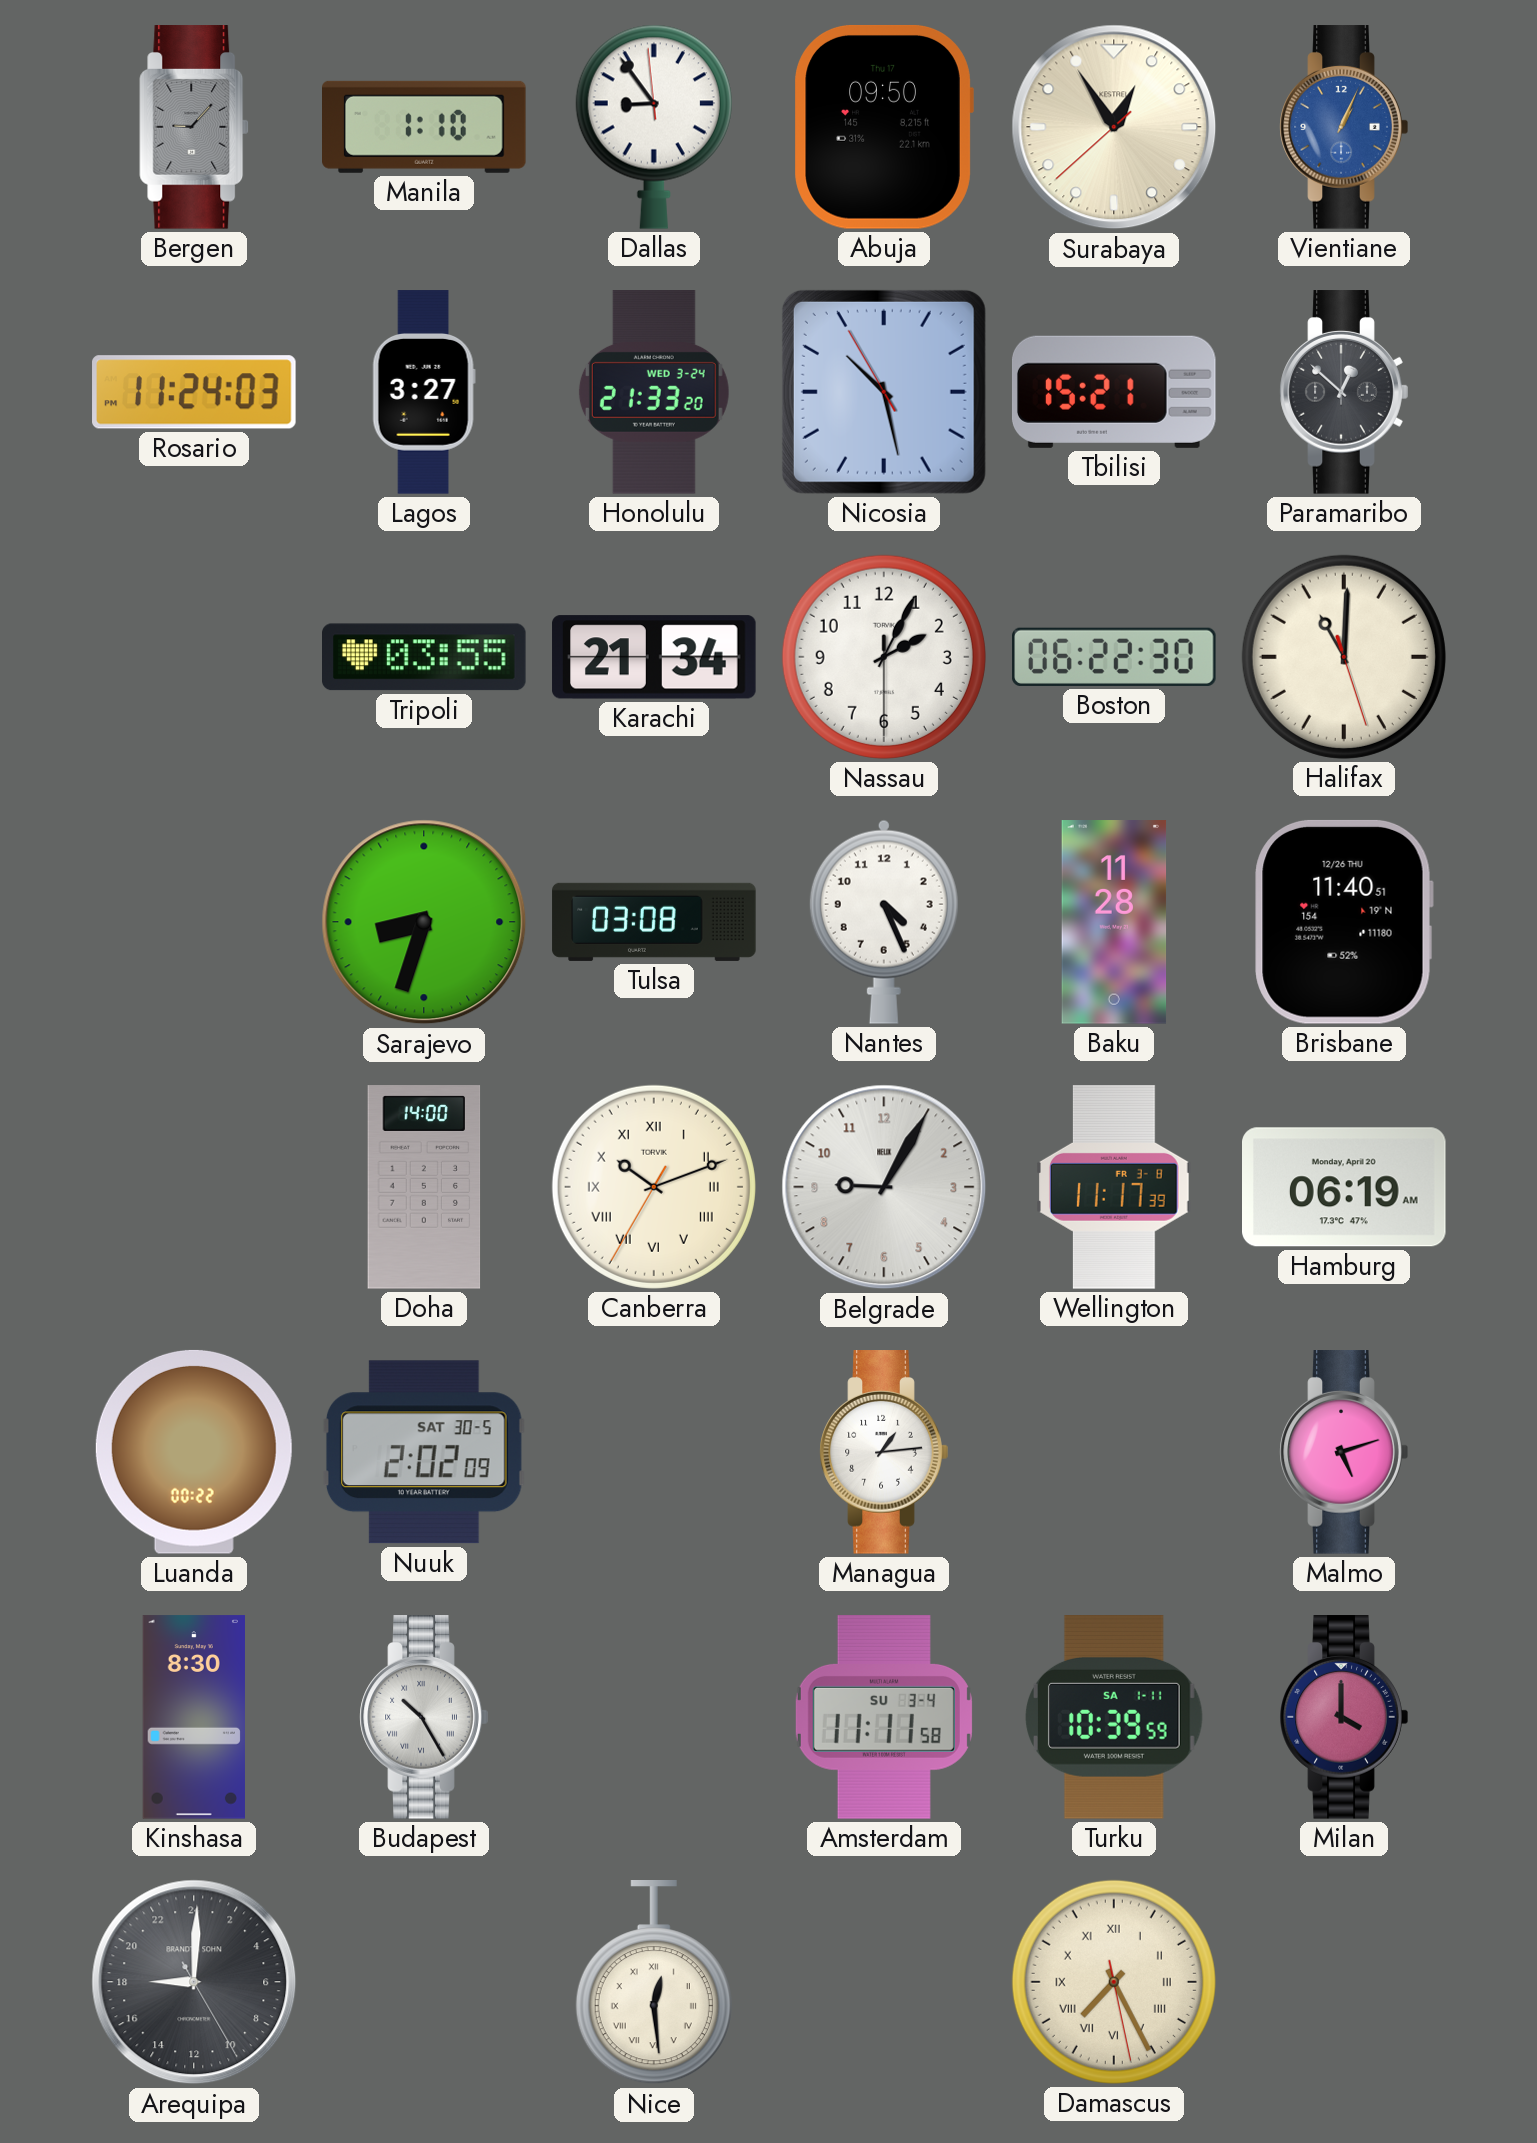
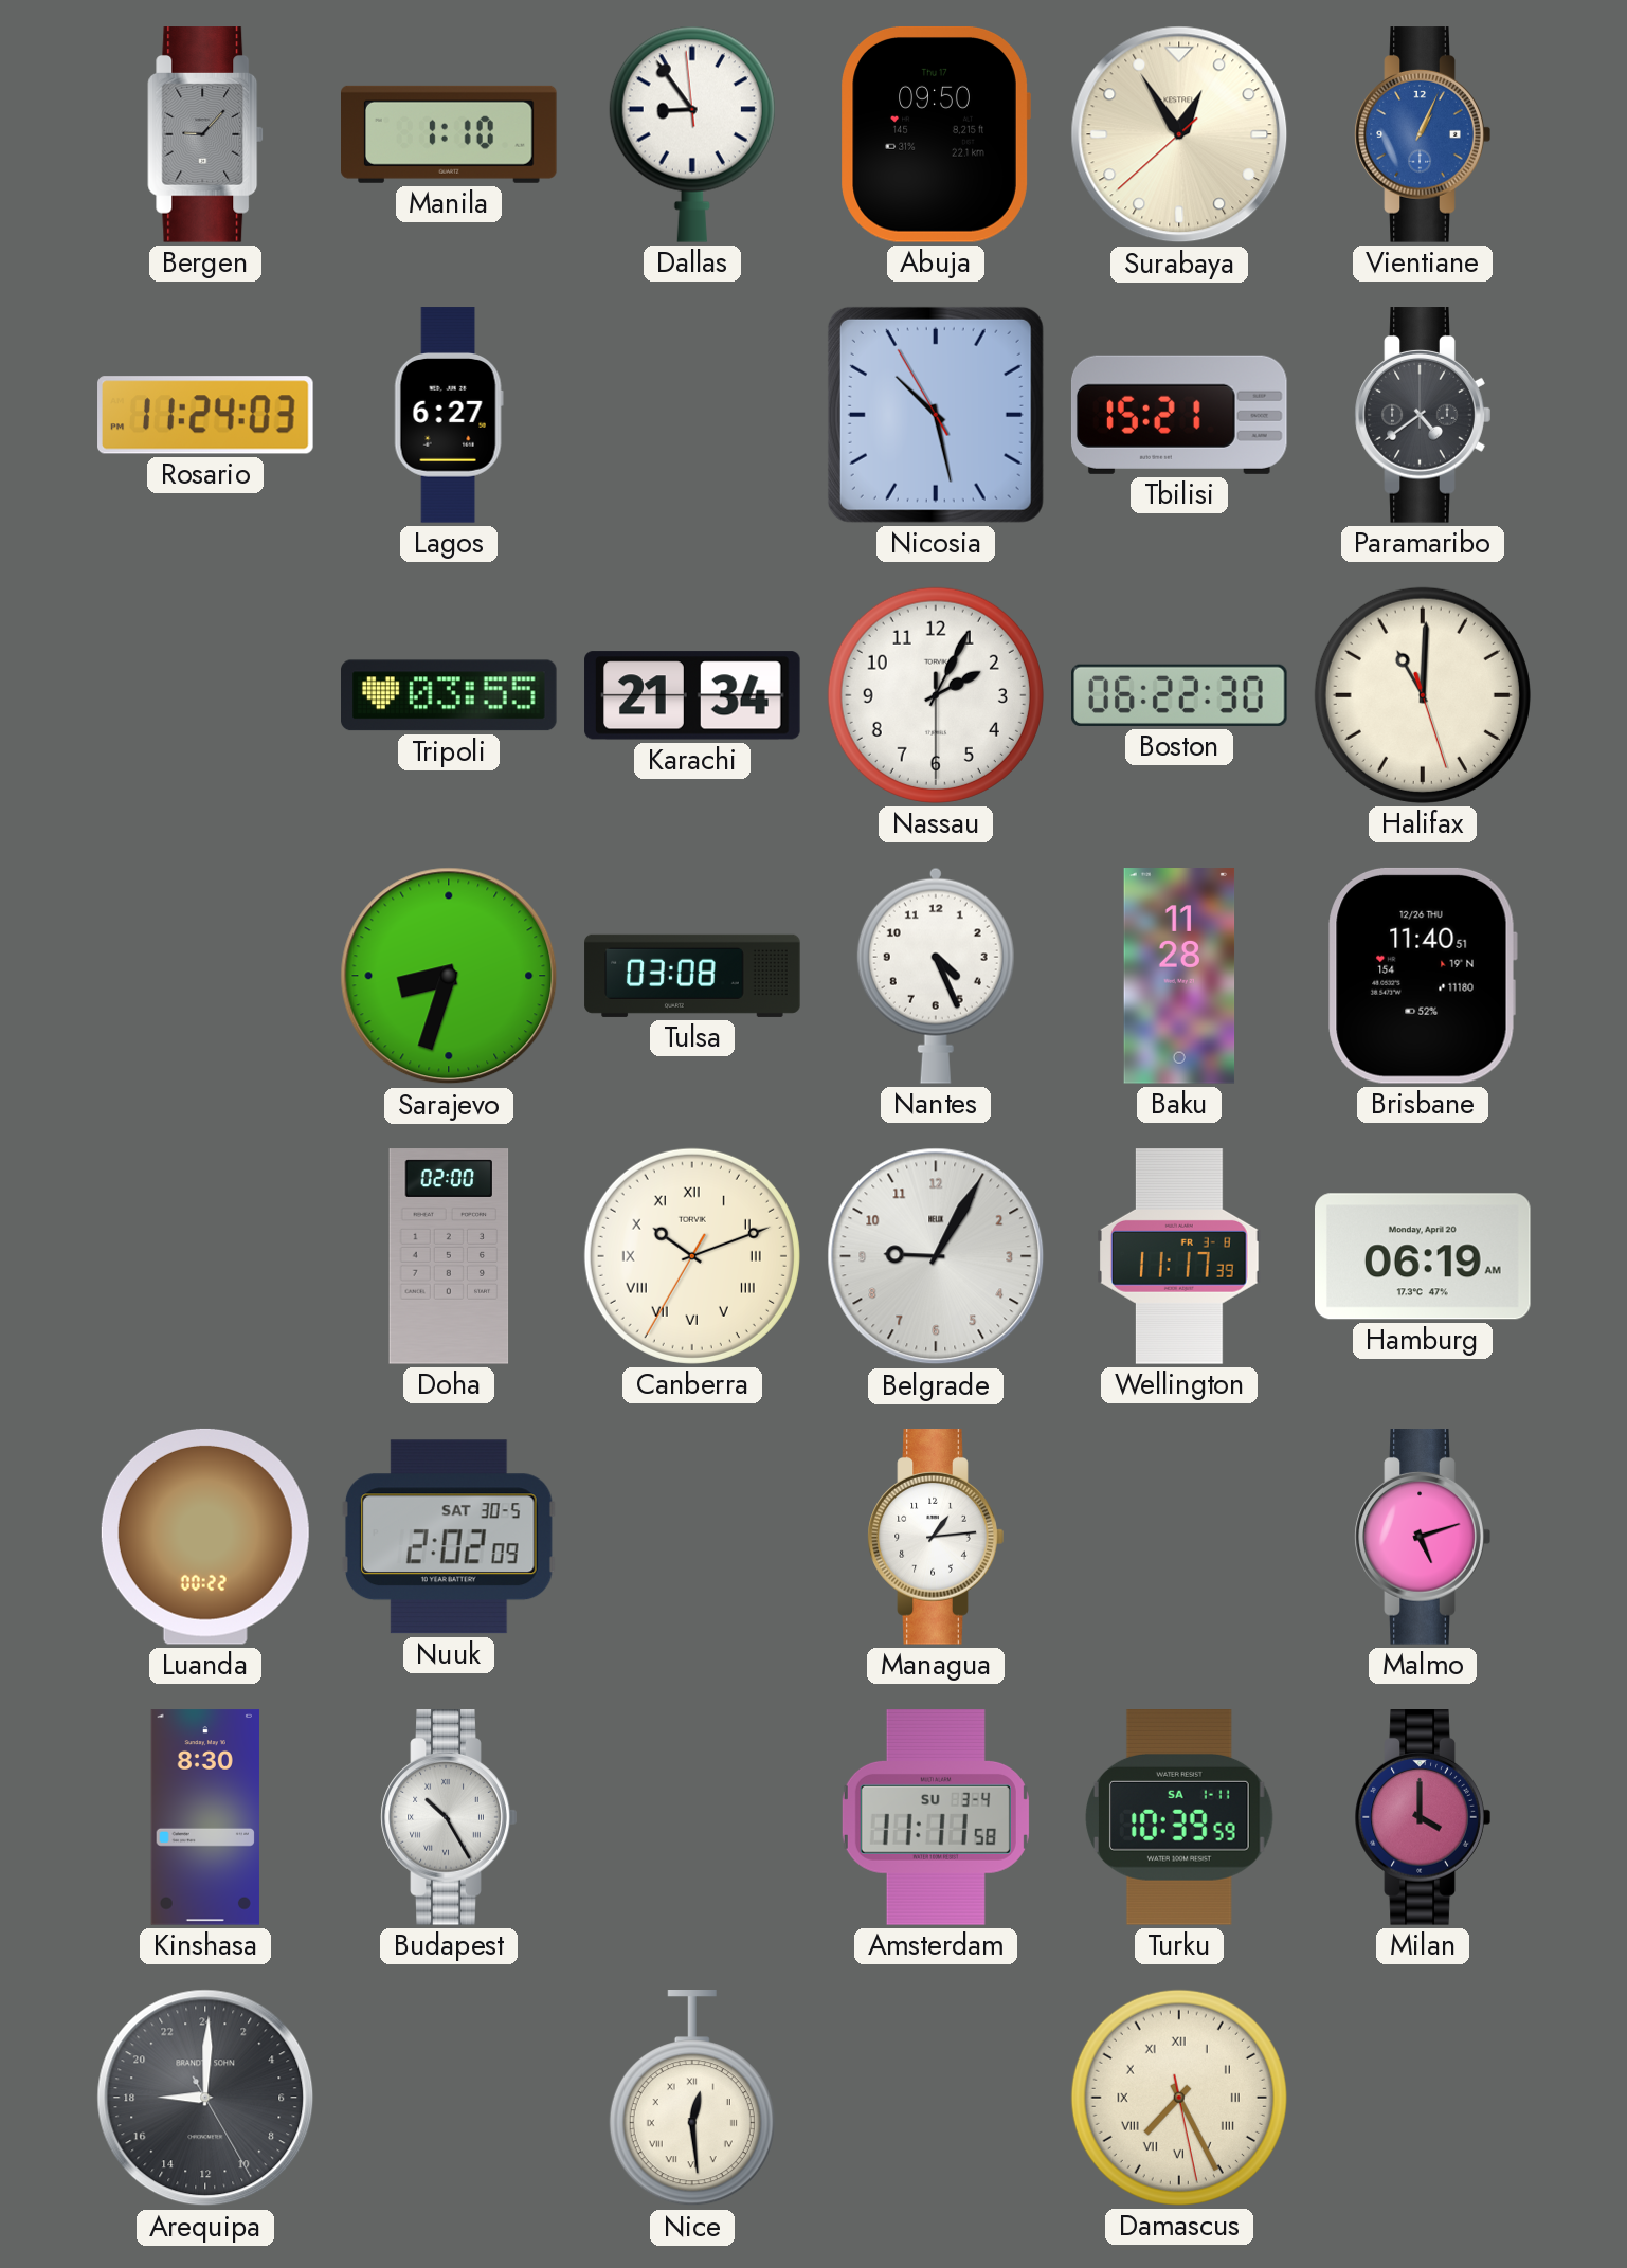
Lagos: 3:27 -> 6:27 (449, 415)
Honolulu: 21:33 -> none (654, 392)
Paramaribo: 12:52 -> 4:39 (1423, 415)
Doha: 14:00 -> 02:00 (449, 1256)
